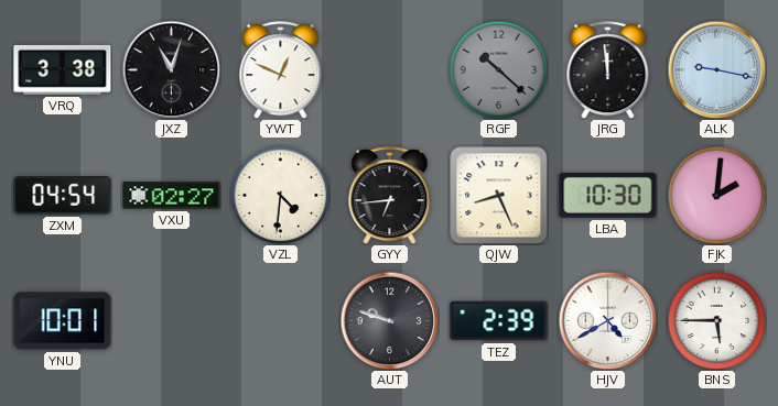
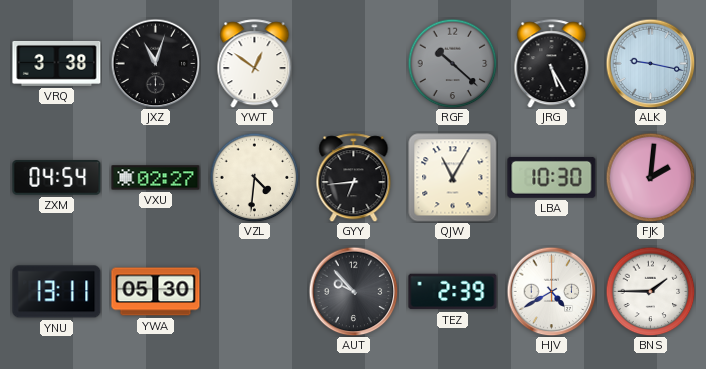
YWT: 12:49 -> 12:51 (255, 64)
JRG: 11:59 -> 5:25 (552, 64)
QJW: 8:26 -> 11:05 (453, 178)
YNU: 10:01 -> 13:11 (57, 292)
YWA: none -> 05:30 (156, 292)
AUT: 9:48 -> 9:53 (353, 291)
BNS: 5:45 -> 1:45 (650, 291)
